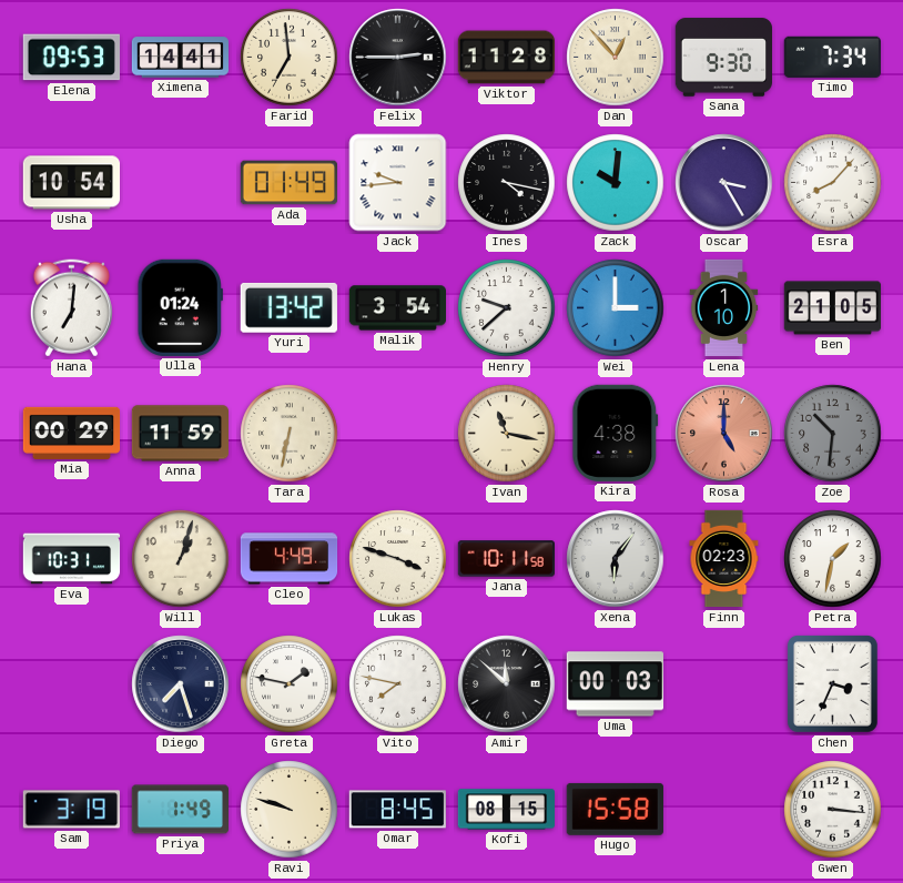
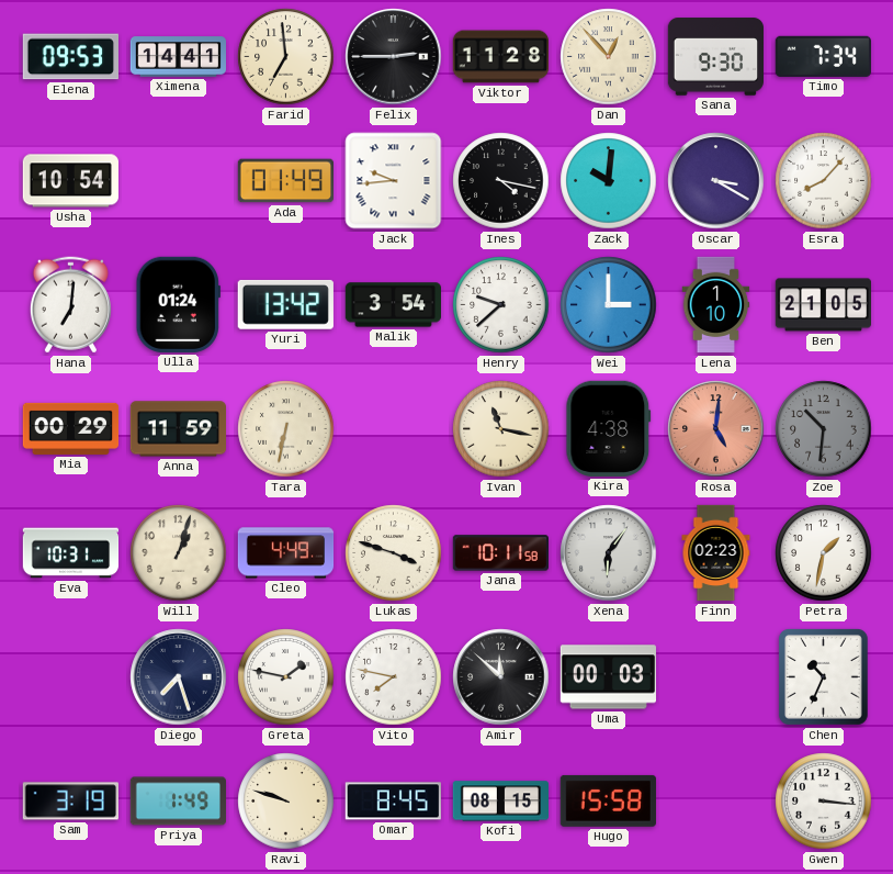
Oscar: 3:25 -> 3:20 (716, 181)
Rosa: 5:00 -> 5:01 (716, 429)
Chen: 3:34 -> 10:34 (823, 676)
